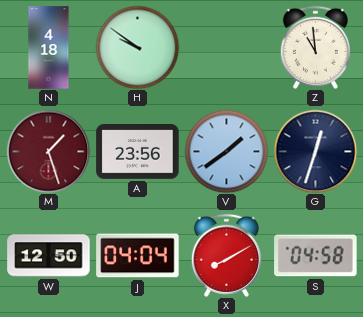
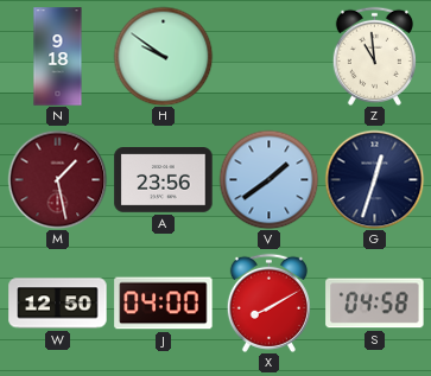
N: 4:18 -> 9:18 (58, 57)
M: 1:27 -> 1:28 (57, 179)
J: 04:04 -> 04:00 (164, 304)
